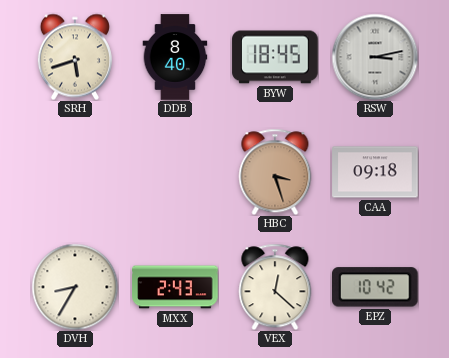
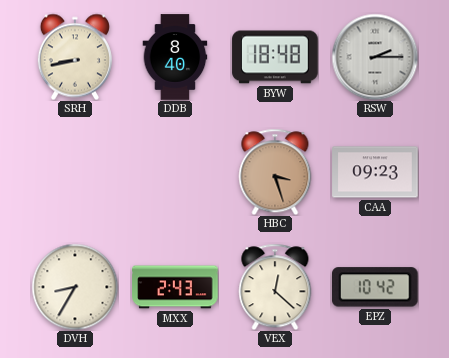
SRH: 5:42 -> 8:43 (75, 57)
BYW: 18:45 -> 18:48 (275, 57)
RSW: 3:13 -> 2:15 (375, 57)
CAA: 09:18 -> 09:23 (375, 172)
